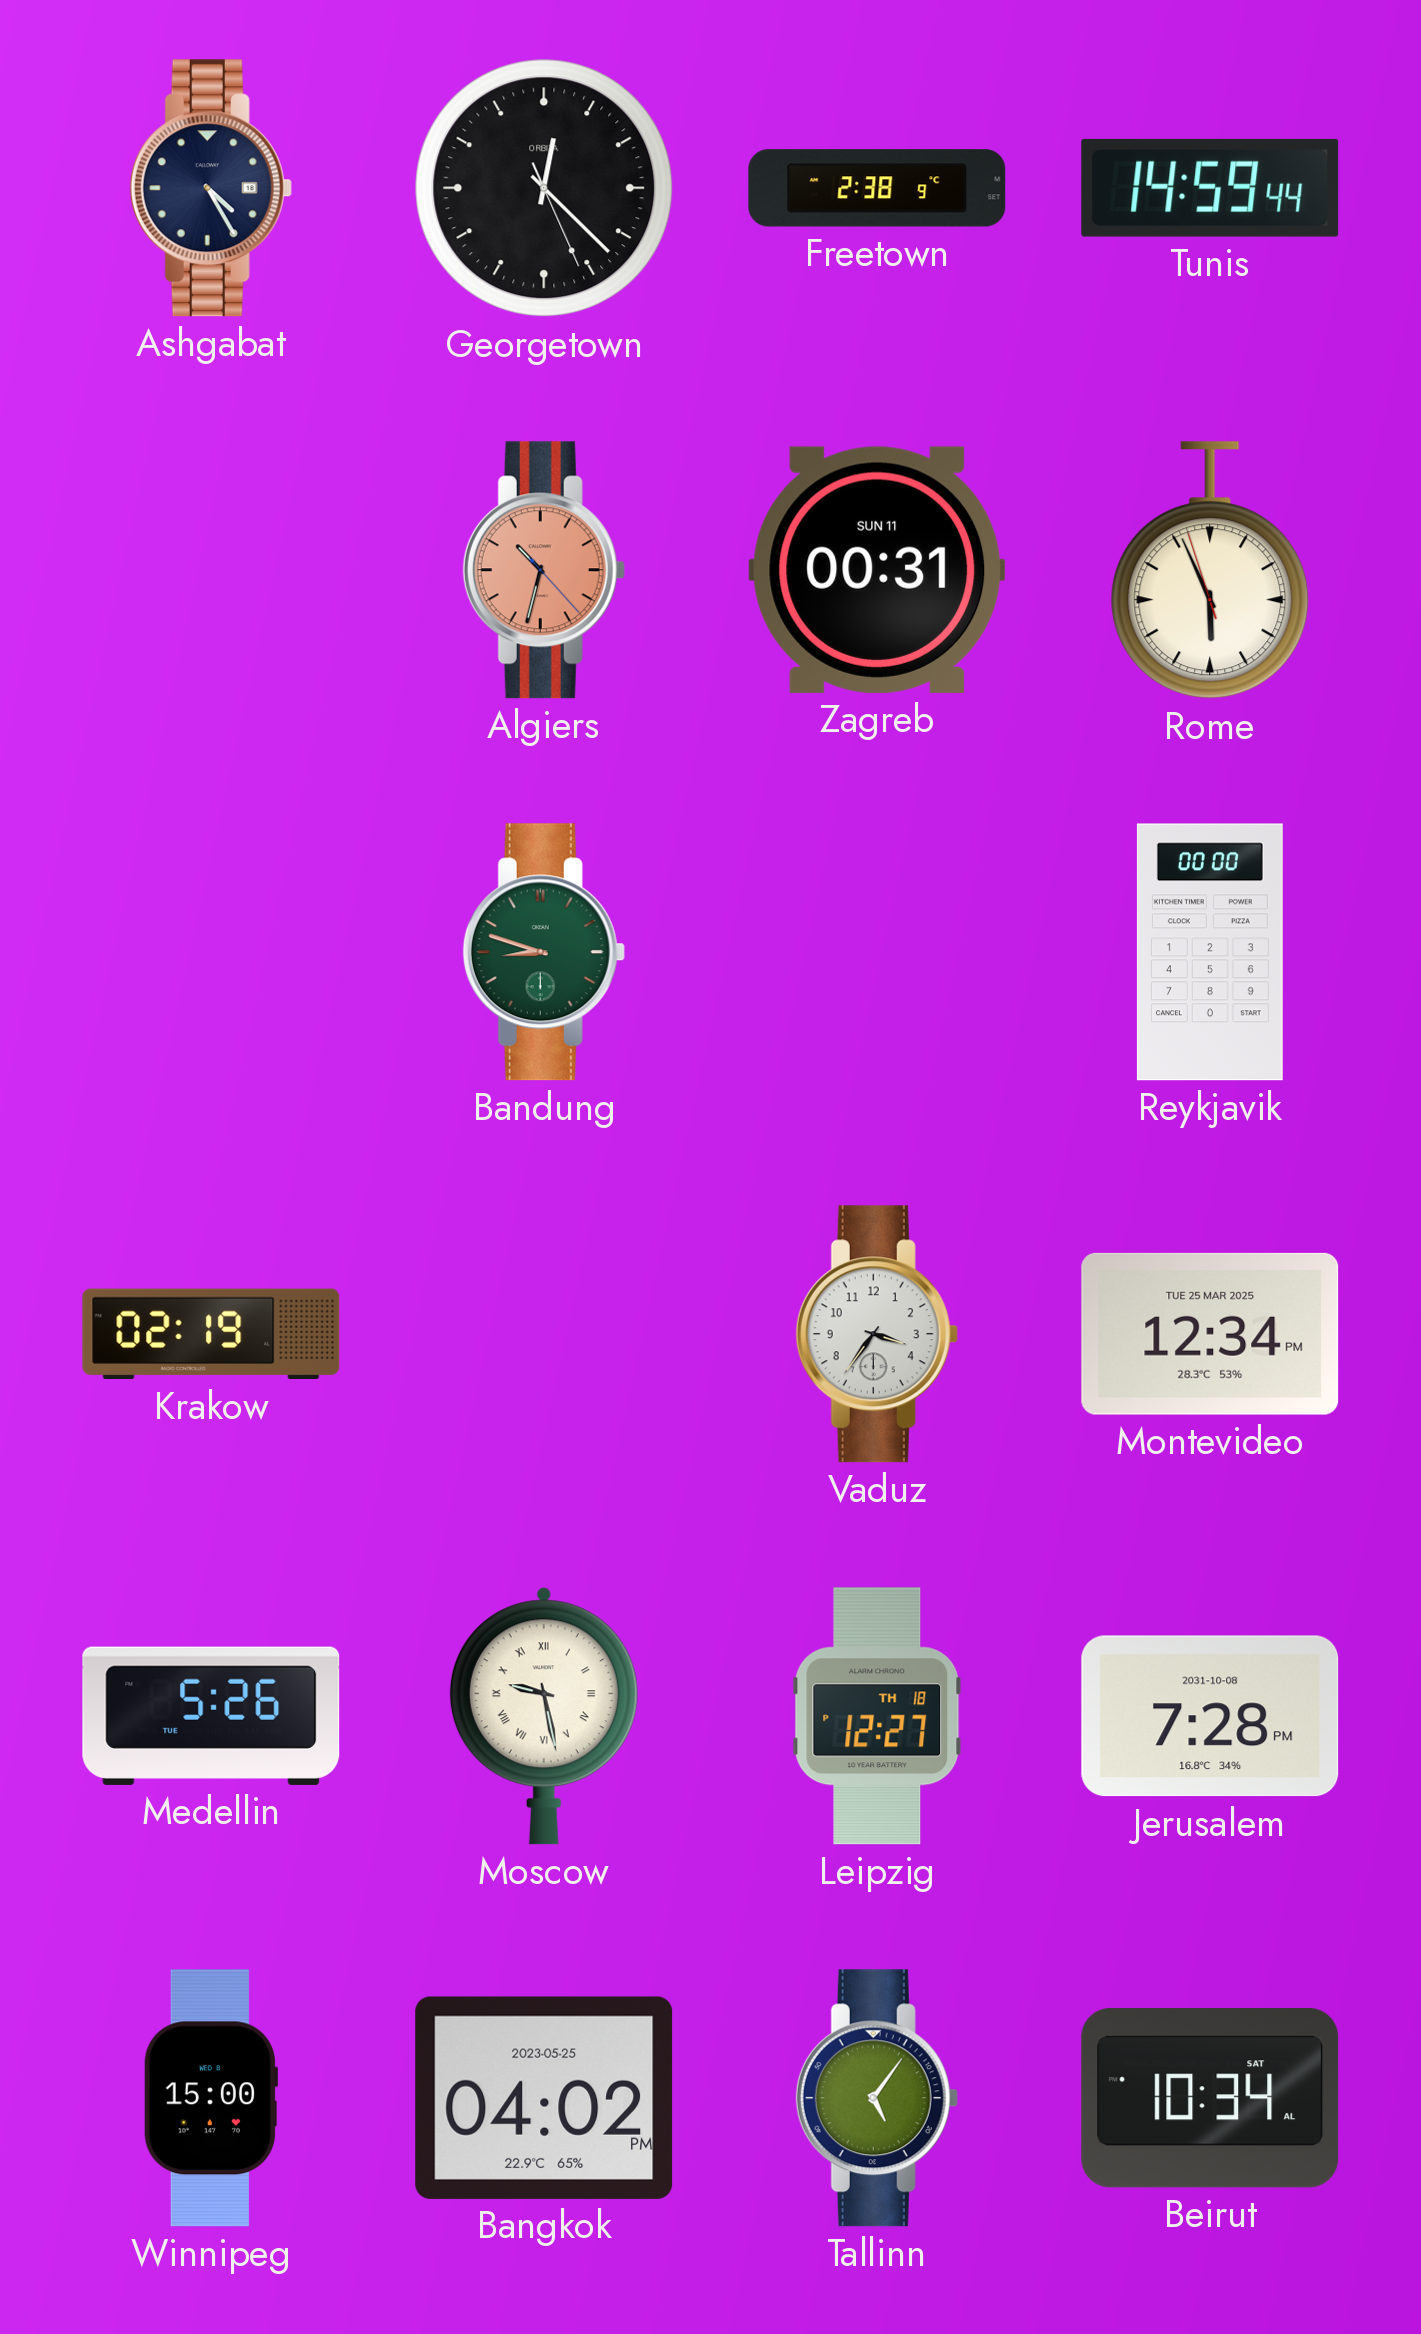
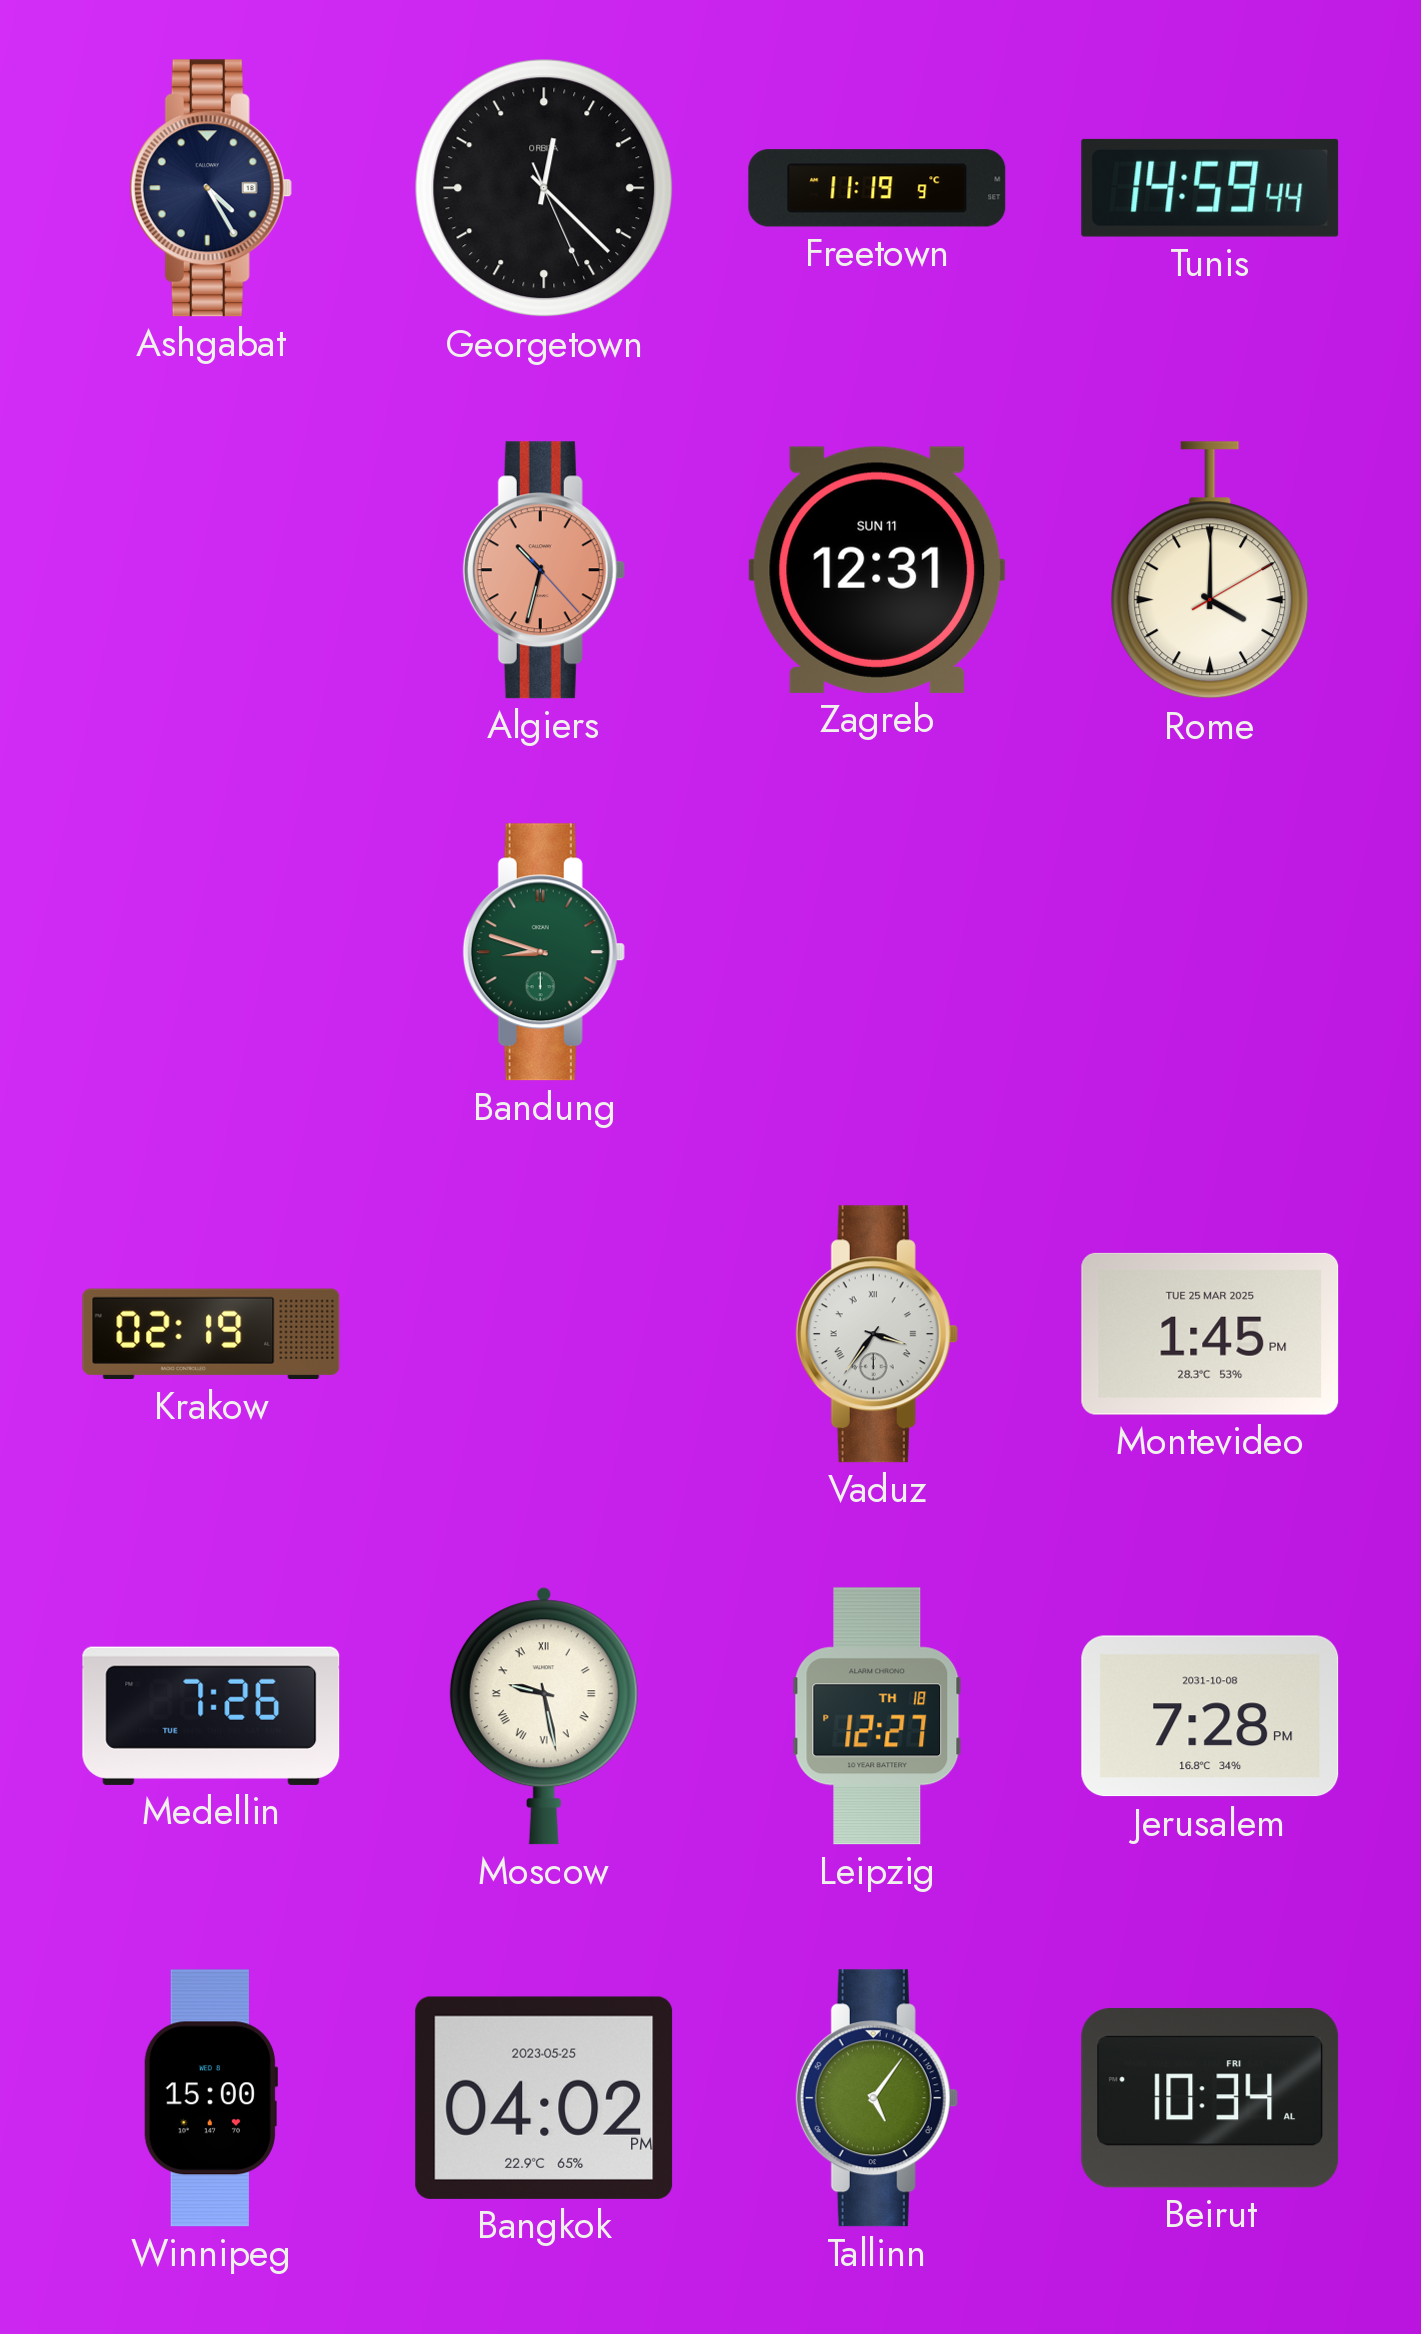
Freetown: 2:38 -> 11:19 (877, 188)
Zagreb: 00:31 -> 12:31 (877, 570)
Rome: 5:55 -> 4:00 (1210, 571)
Reykjavik: 00:00 -> none (1210, 952)
Vaduz numerals: Arabic -> Roman (877, 1334)
Montevideo: 12:34 -> 1:45 (1210, 1334)
Medellin: 5:26 -> 7:26 (211, 1716)
Beirut date: SAT -> FRI (1210, 2098)
